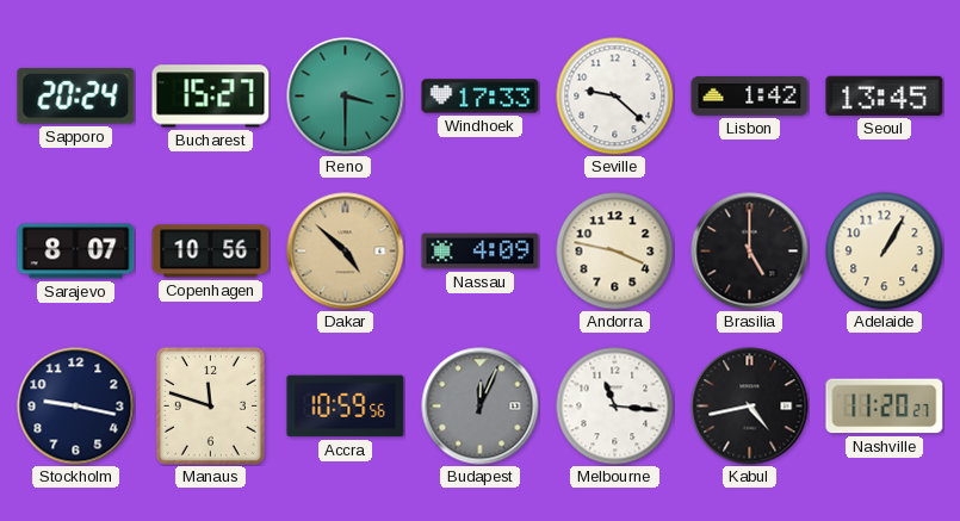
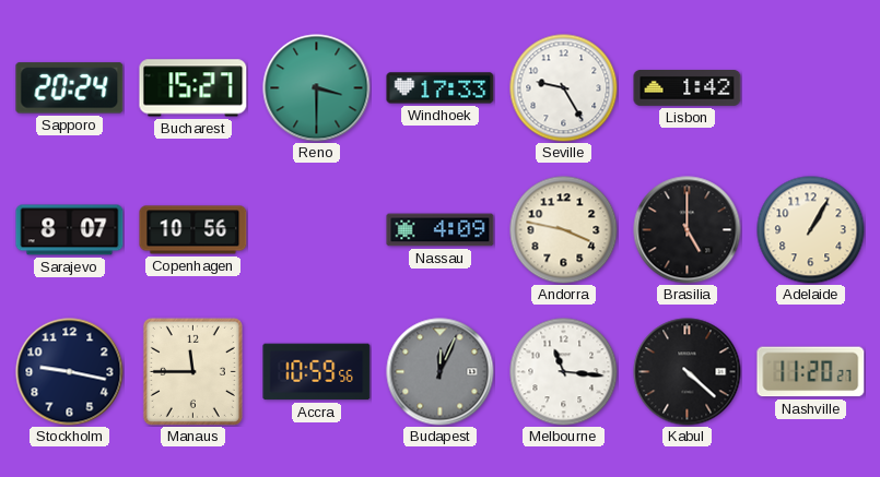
Seville: 9:22 -> 9:25 (564, 88)
Seoul: 13:45 -> none (885, 95)
Dakar: 4:52 -> none (346, 252)
Manaus: 11:48 -> 11:45 (192, 371)
Kabul: 4:43 -> 4:22 (688, 372)
